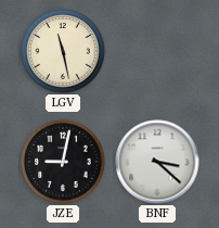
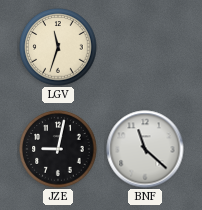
LGV: 11:28 -> 11:33 (58, 47)
BNF: 3:22 -> 11:22 (145, 149)
